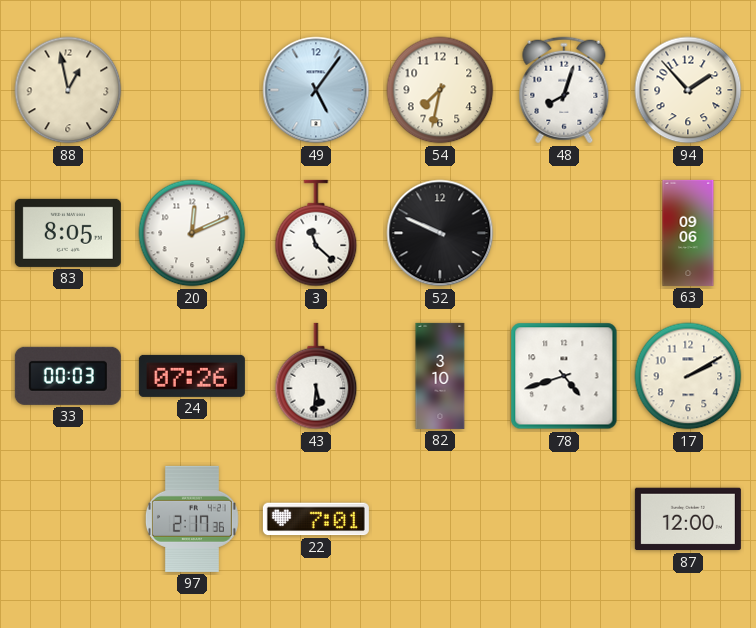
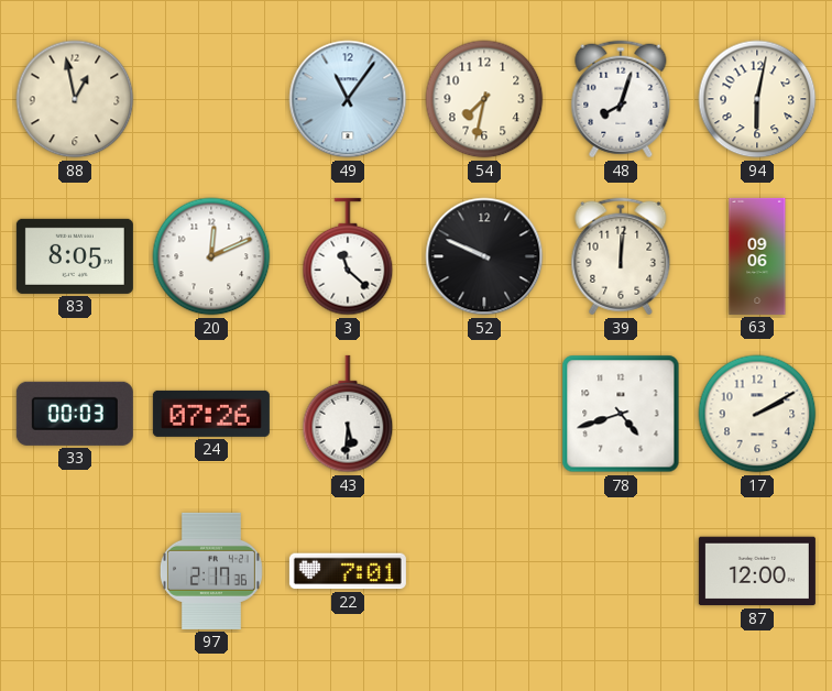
49: 5:06 -> 11:06 (348, 99)
94: 1:53 -> 6:02 (757, 99)
39: none -> 12:01 (621, 256)
82: 3:10 -> none (440, 376)
